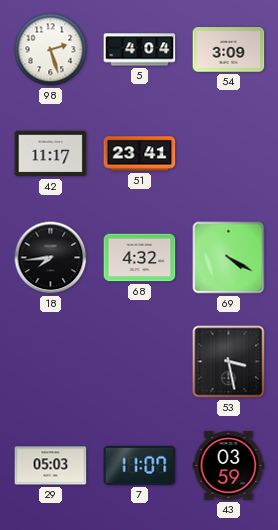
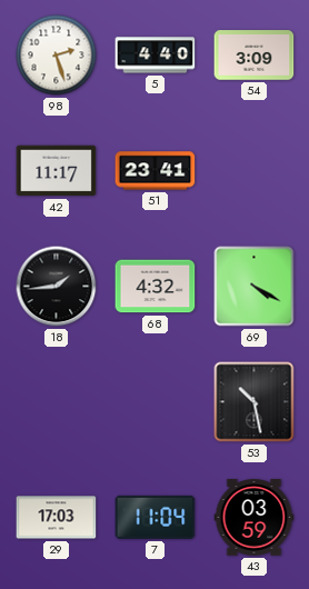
5: 4:04 -> 4:40 (156, 56)
18: 7:44 -> 1:44 (57, 287)
53: 3:28 -> 10:28 (255, 402)
29: 05:03 -> 17:03 (57, 518)
7: 11:07 -> 11:04 (156, 517)
